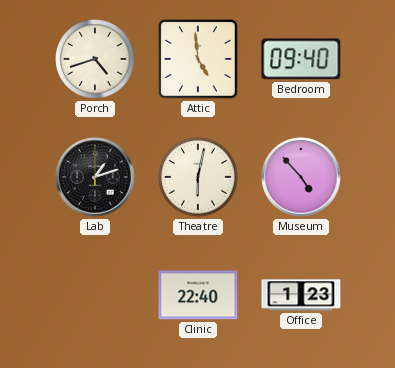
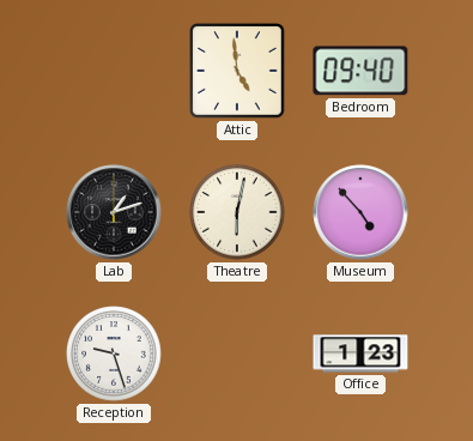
Porch: 4:42 -> none (95, 59)
Reception: none -> 9:27 (114, 354)
Clinic: 22:40 -> none (198, 295)
